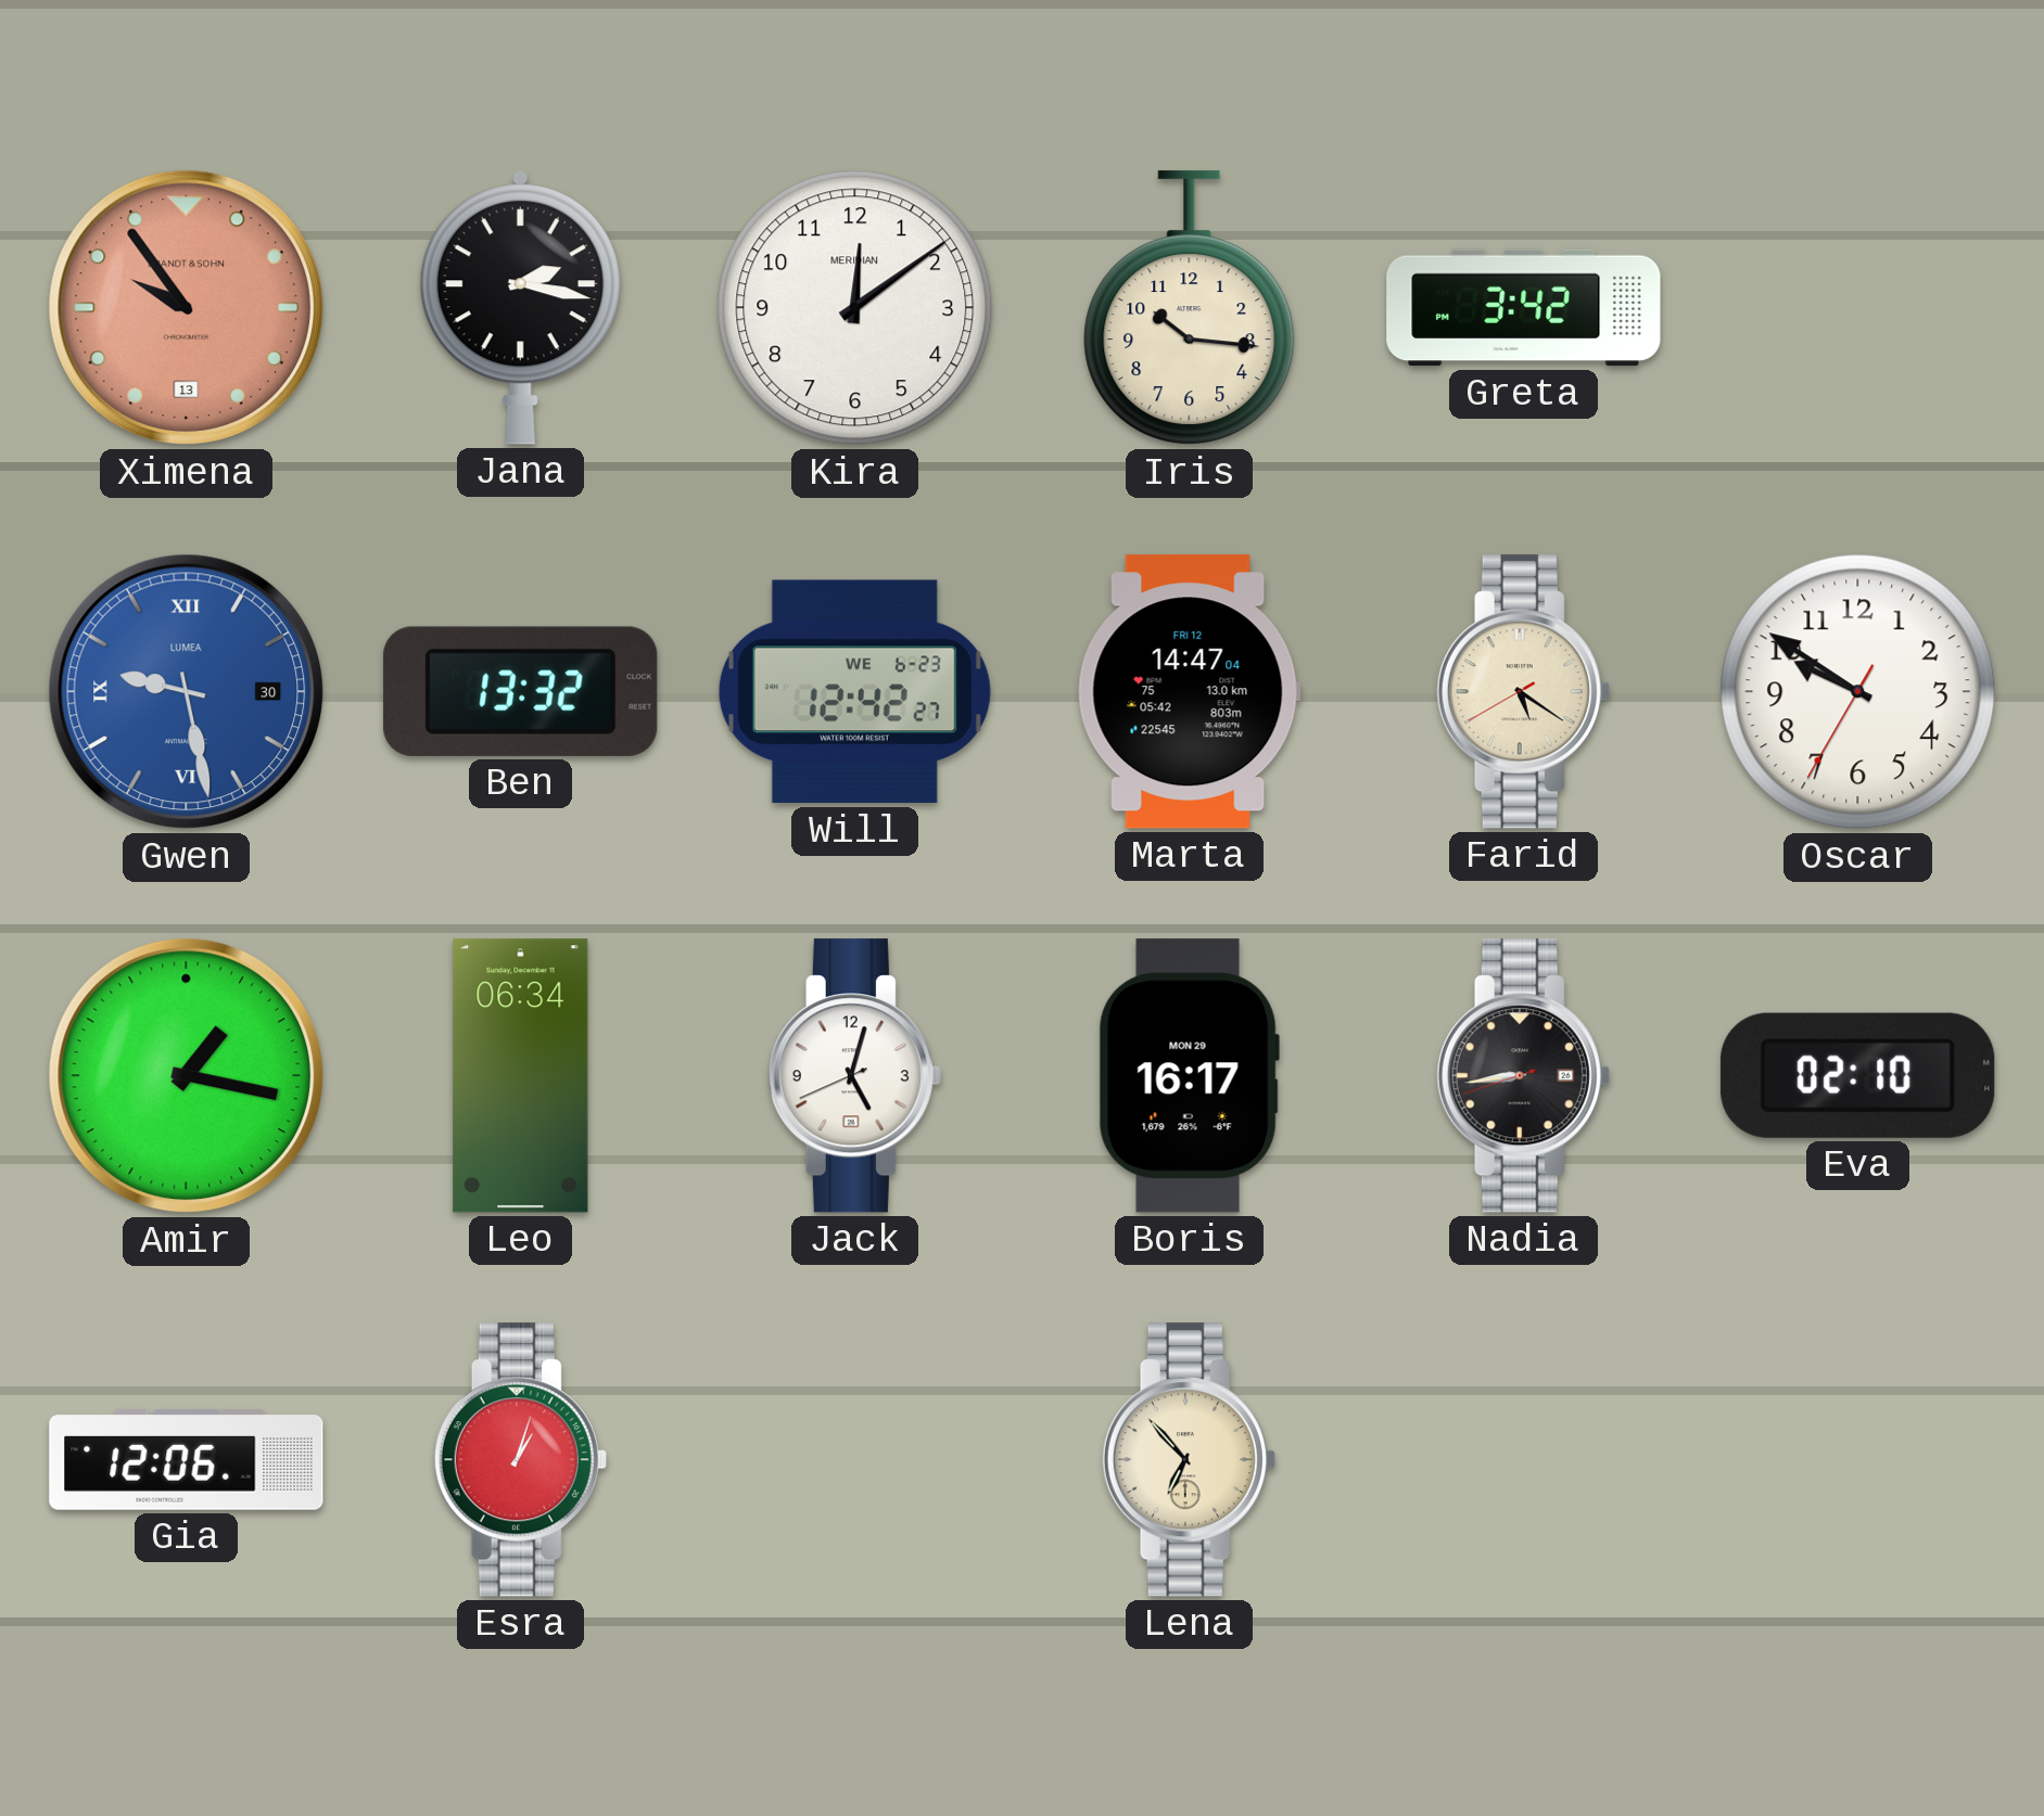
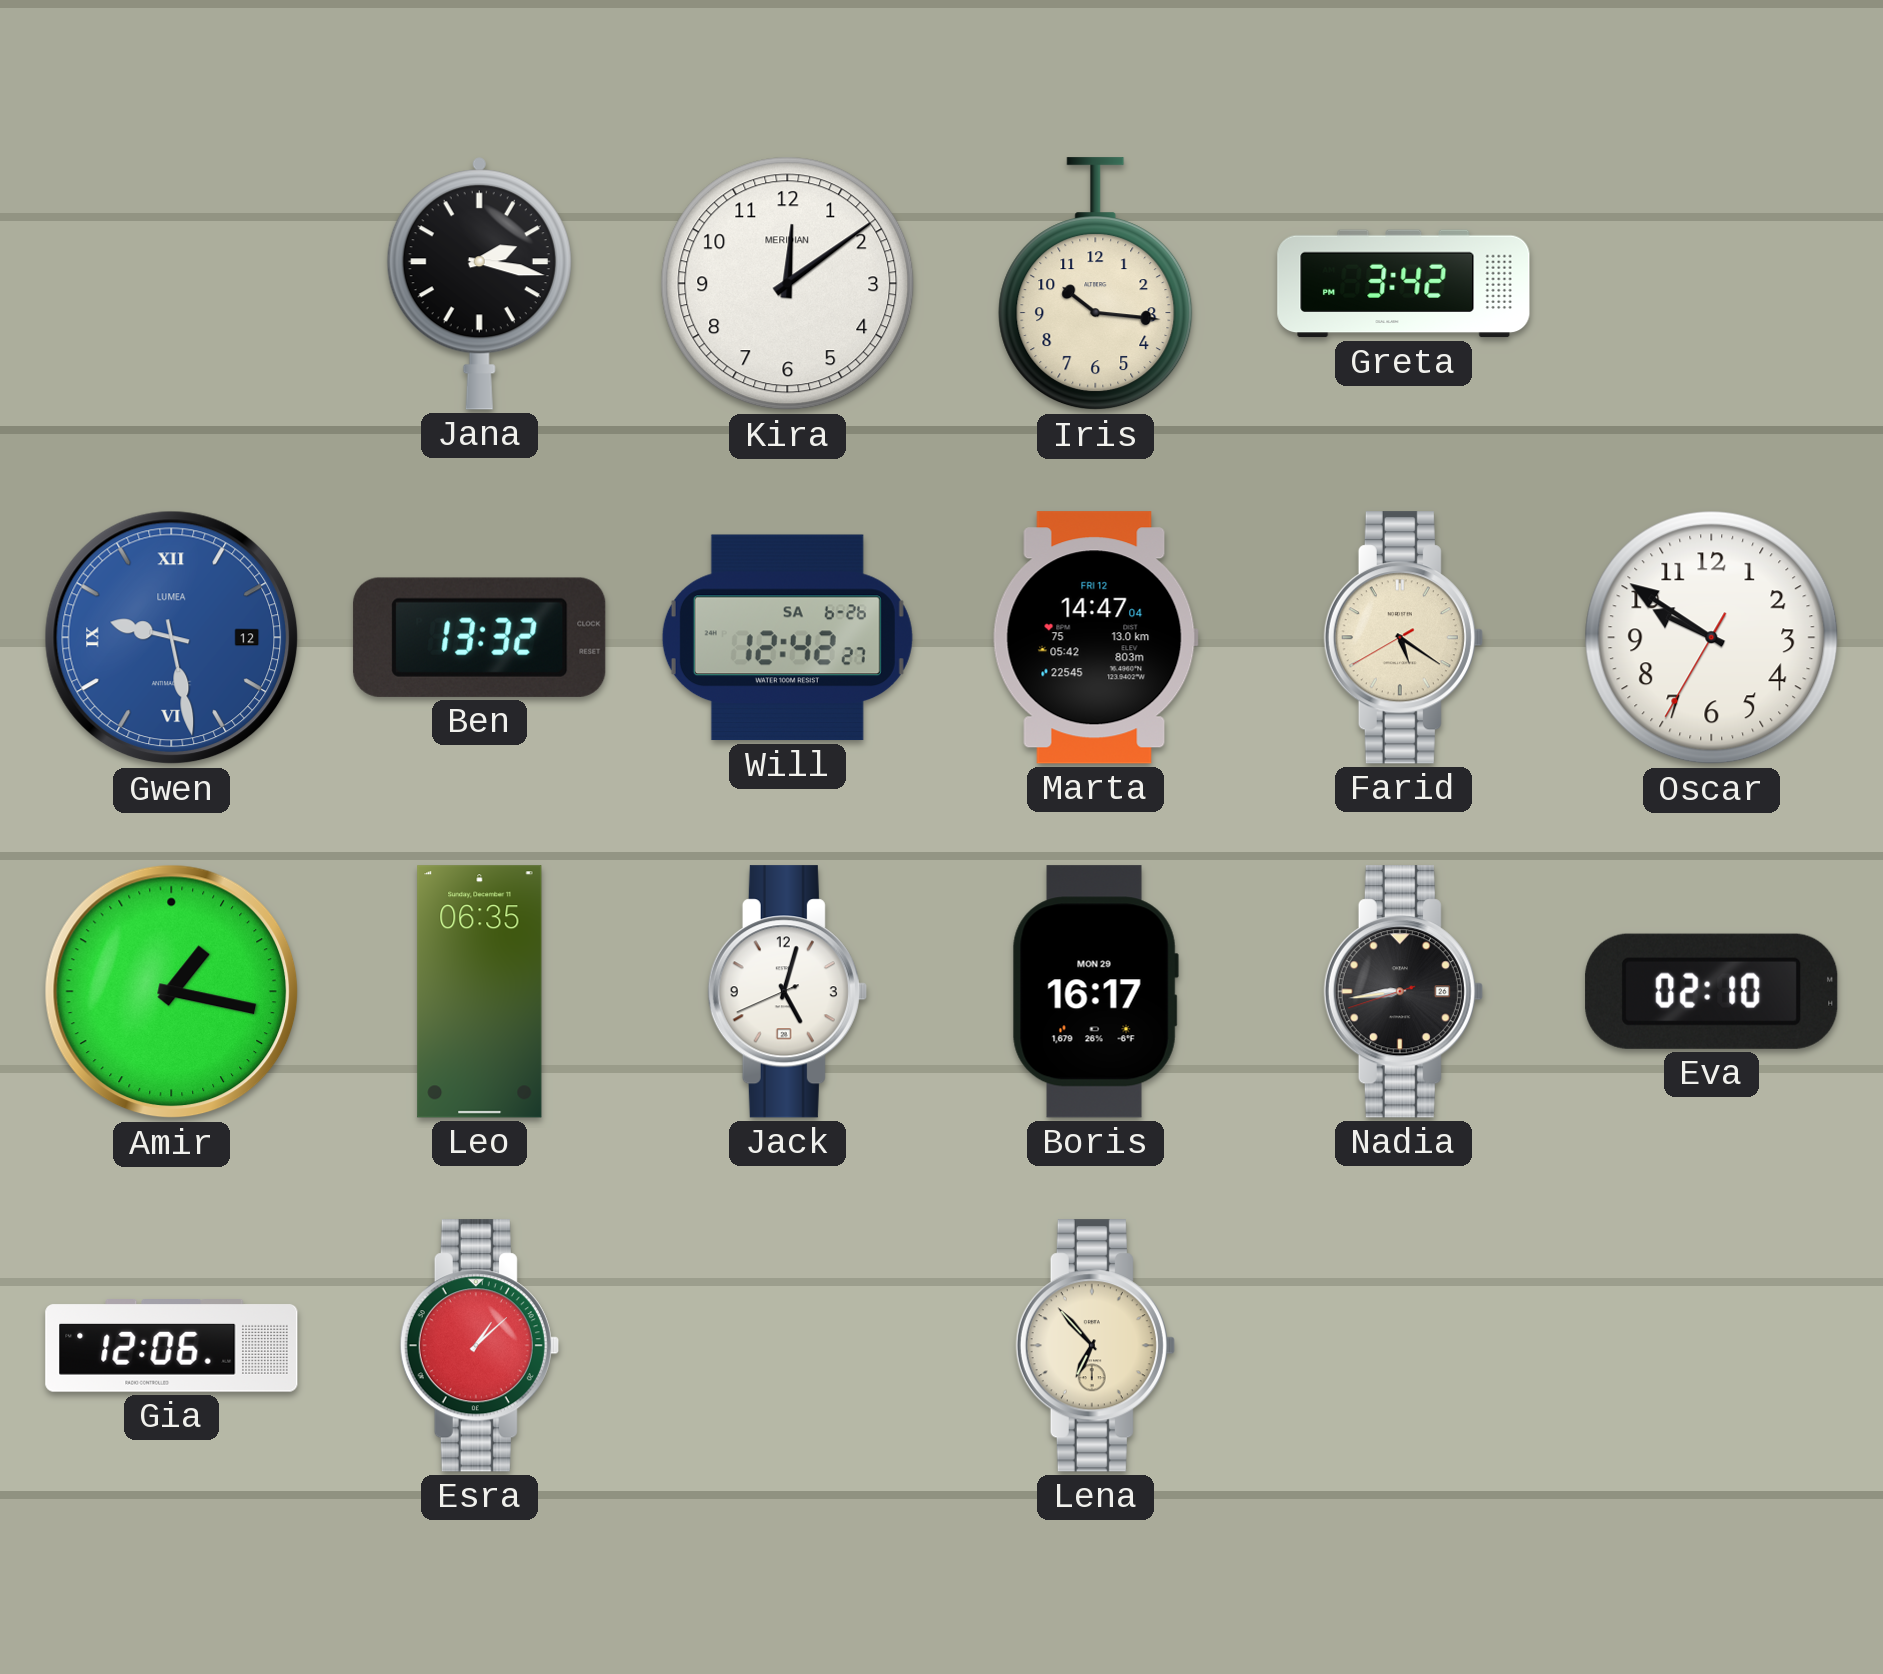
Ximena: 9:54 -> none (187, 308)
Gwen date: 30 -> 12 (172, 638)
Will date: WE 6-23 -> SA 6-26 (787, 638)
Leo: 06:34 -> 06:35 (480, 992)
Esra: 1:03 -> 1:08 (479, 1346)
